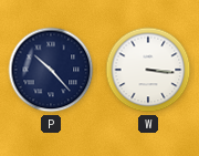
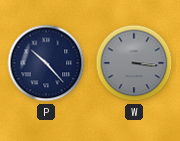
W dial: white -> grey (134, 63)
